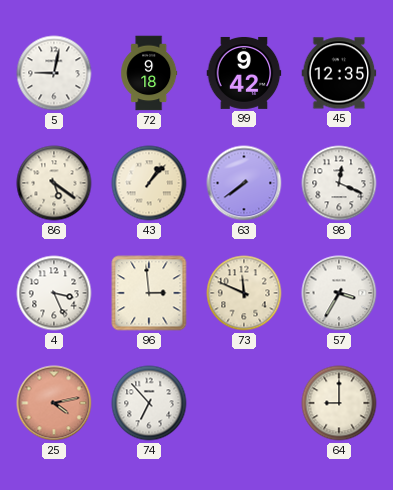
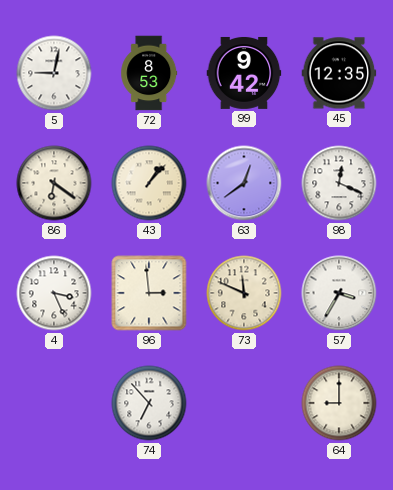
72: 9:18 -> 8:53 (149, 73)
86: 5:21 -> 6:21 (54, 183)
63: 7:39 -> 12:39 (244, 183)
25: 4:13 -> none (54, 403)
